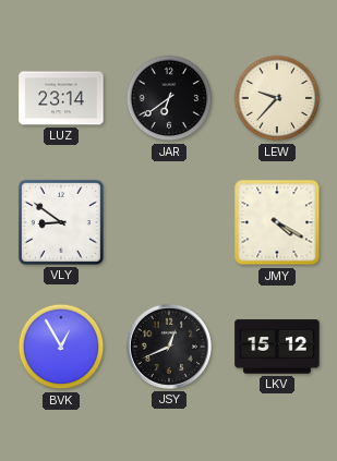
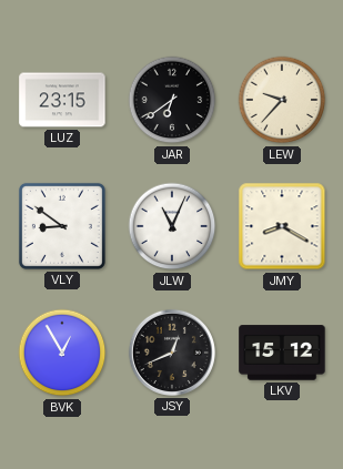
LUZ: 23:14 -> 23:15 (62, 100)
JLW: none -> 11:04 (172, 226)
JMY: 4:20 -> 8:20 (282, 226)
